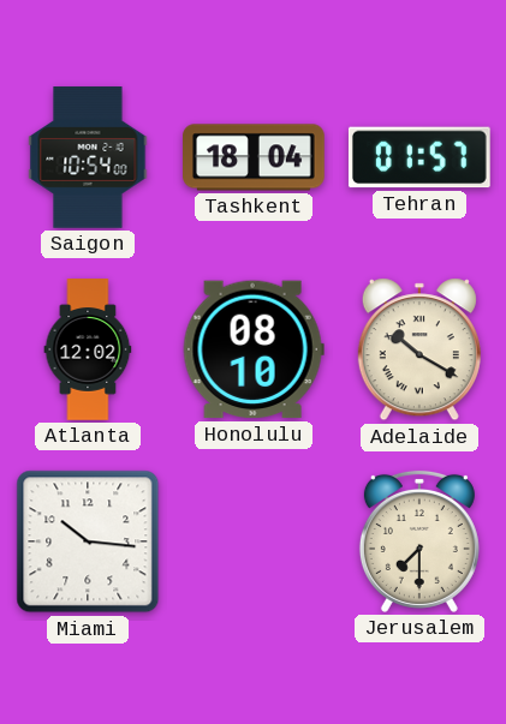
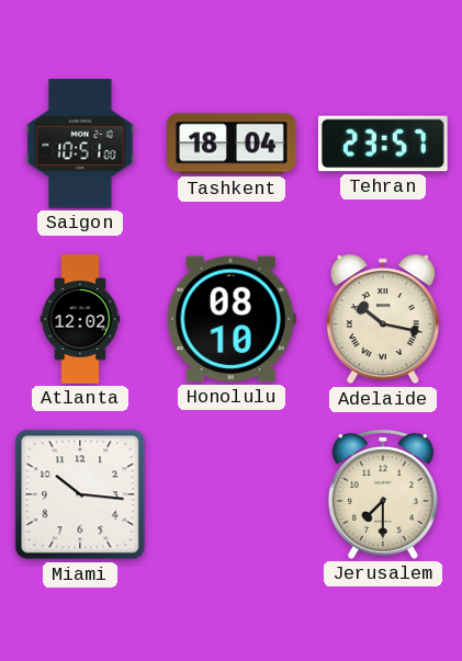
Saigon: 10:54 -> 10:51 (80, 144)
Tehran: 01:57 -> 23:57 (383, 144)
Adelaide: 10:20 -> 10:17 (383, 319)
